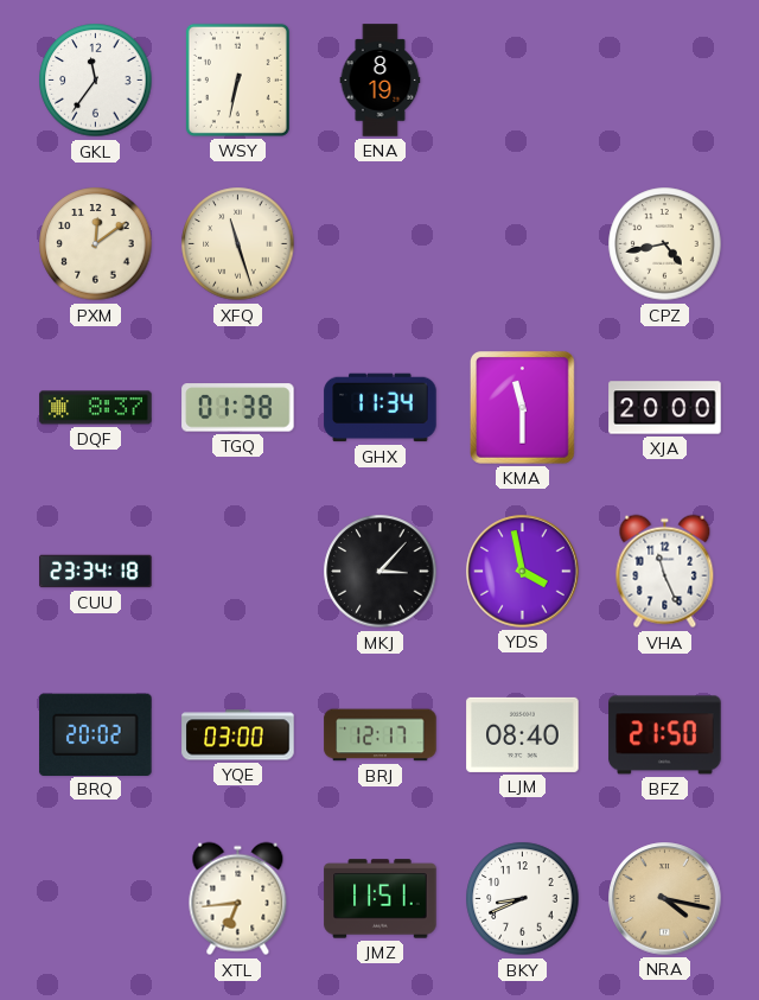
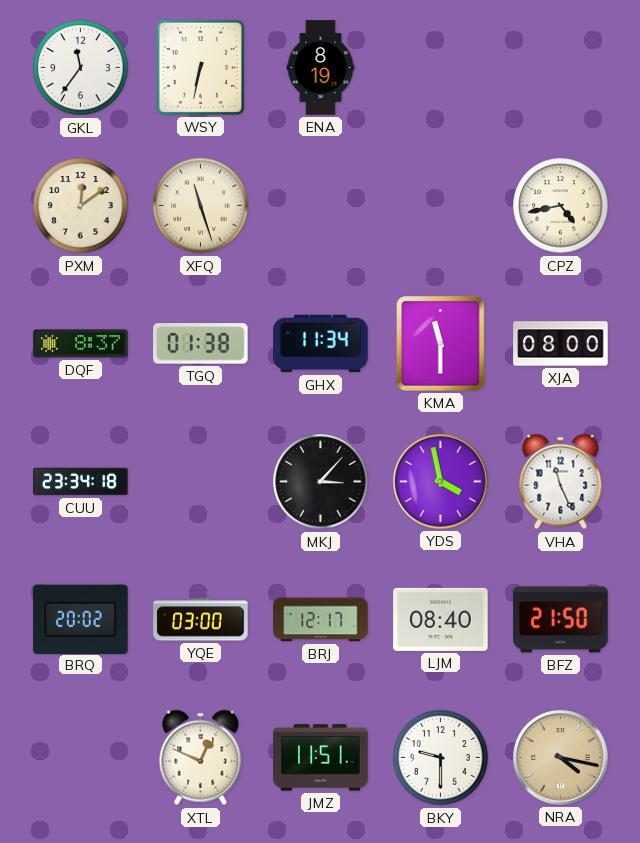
XJA: 20:00 -> 08:00 (561, 344)
XTL: 6:44 -> 12:49 (201, 758)
BKY: 8:41 -> 9:30 (441, 758)
